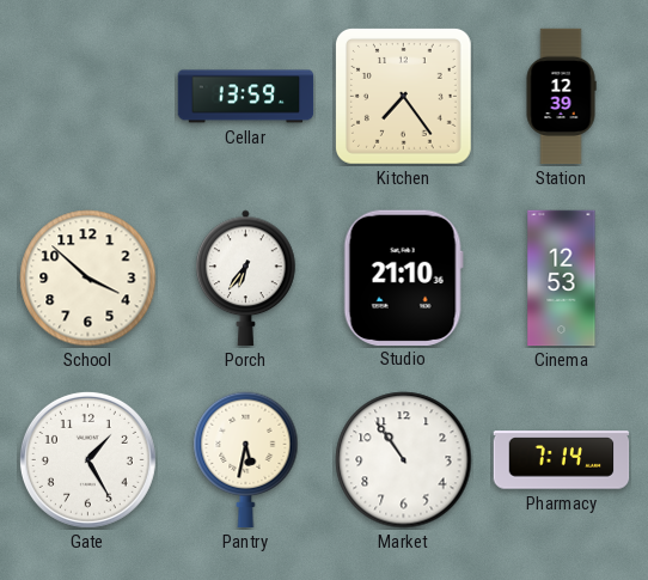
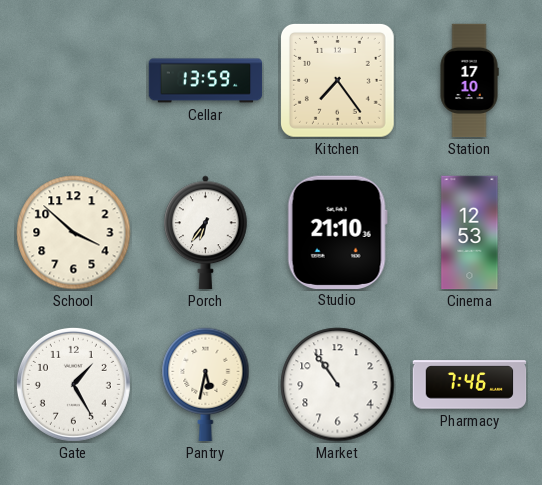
Station: 12:39 -> 17:10 (469, 81)
Pharmacy: 7:14 -> 7:46 (470, 385)
